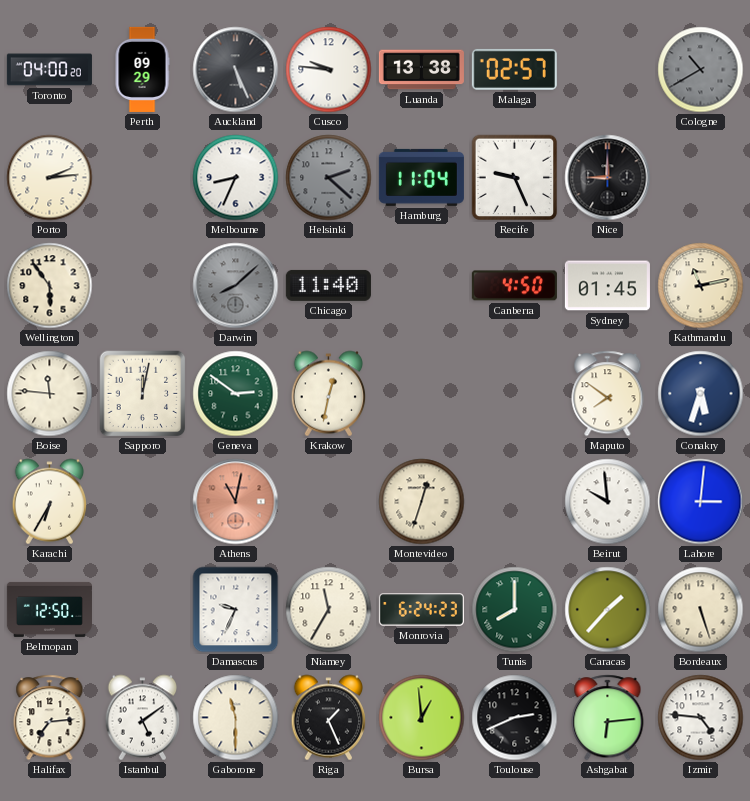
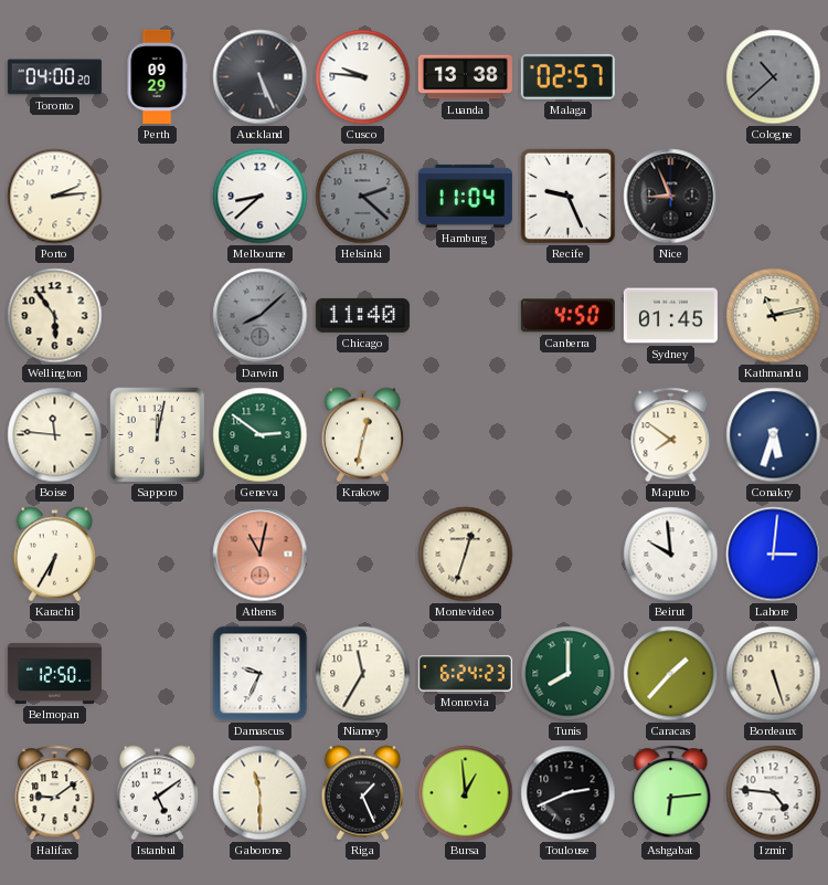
Cologne: 10:40 -> 10:38 (774, 77)
Melbourne: 8:34 -> 8:38 (261, 197)
Nice: 9:00 -> 8:56 (671, 197)
Halifax: 7:14 -> 9:09 (55, 793)
